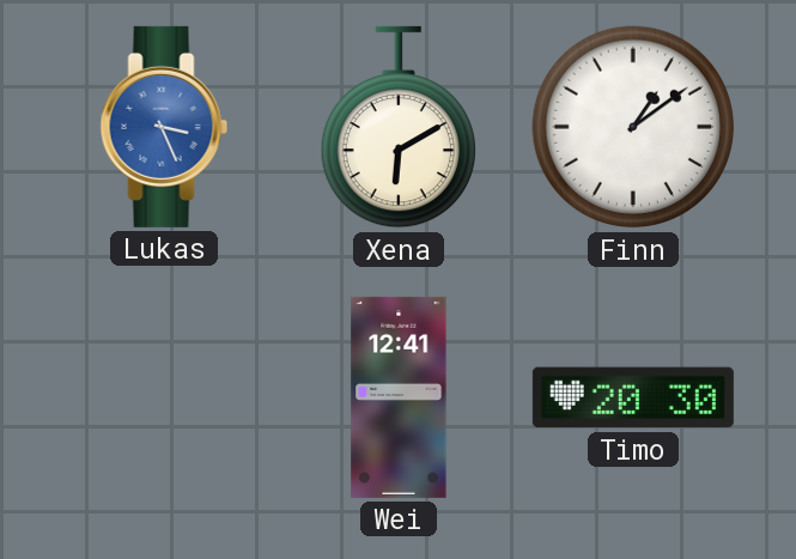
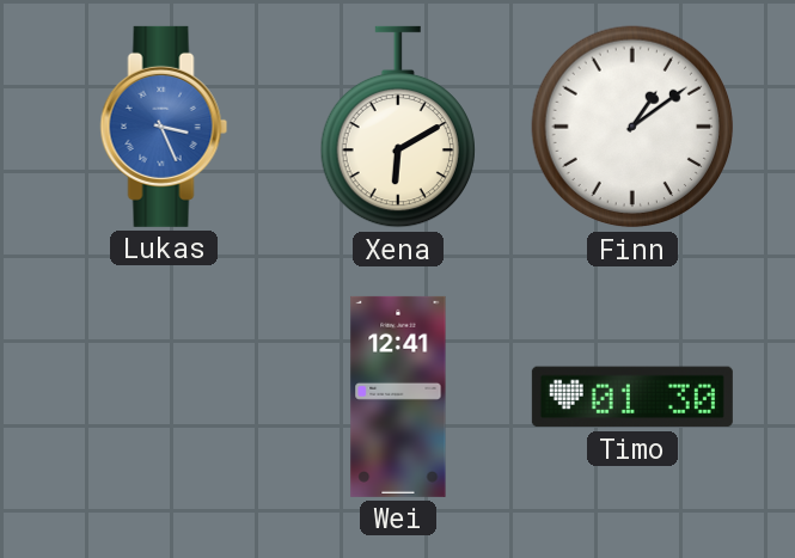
Timo: 20:30 -> 01:30 (632, 397)
